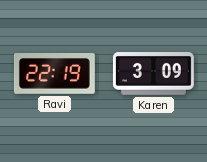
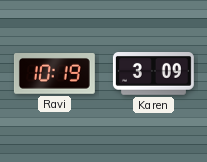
Ravi: 22:19 -> 10:19 (54, 74)
